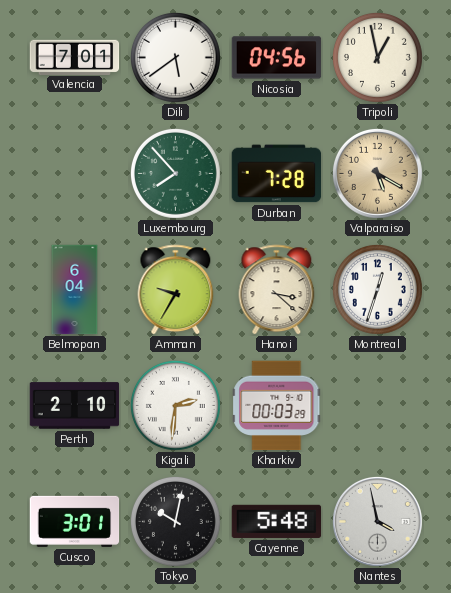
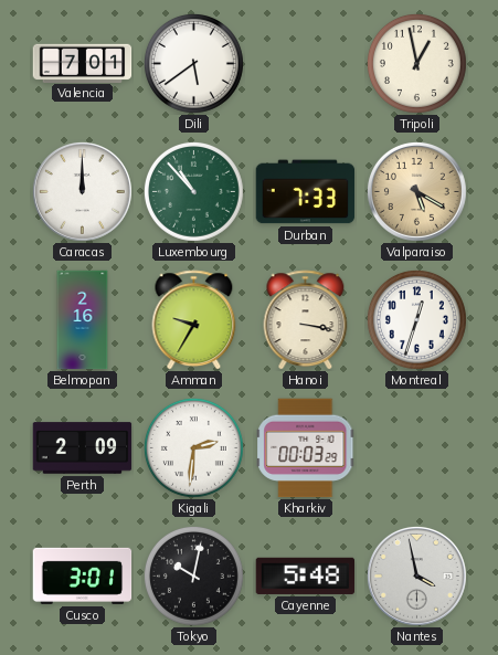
Nicosia: 04:56 -> none (277, 58)
Caracas: none -> 12:00 (82, 191)
Luxembourg: 7:53 -> 10:53 (193, 191)
Durban: 7:28 -> 7:33 (306, 192)
Belmopan: 6:04 -> 2:16 (83, 320)
Hanoi: 3:22 -> 3:17 (306, 320)
Perth: 2:10 -> 2:09 (83, 448)
